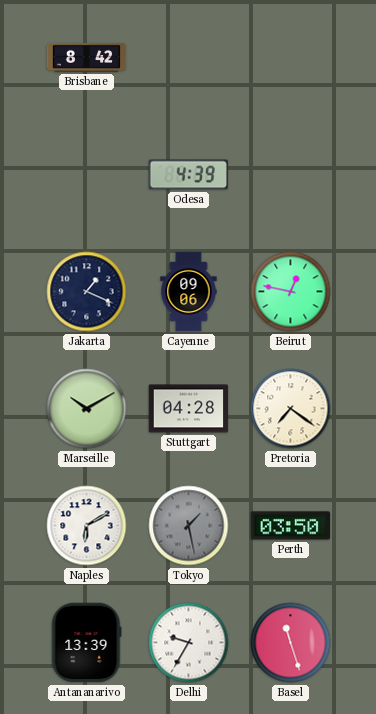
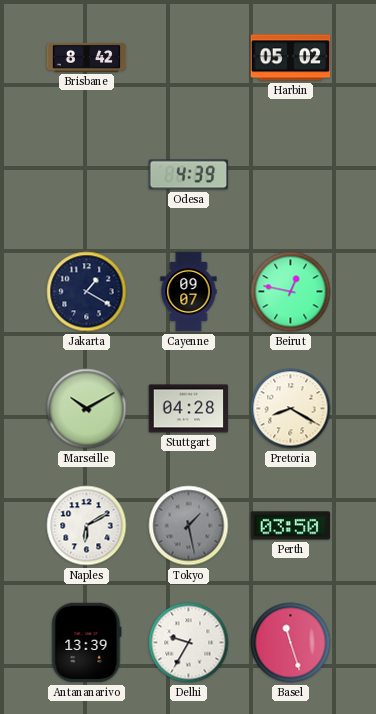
Harbin: none -> 05:02 (291, 58)
Jakarta: 1:19 -> 1:20 (87, 292)
Cayenne: 09:06 -> 09:07 (189, 292)
Pretoria: 7:21 -> 8:20 (291, 409)
